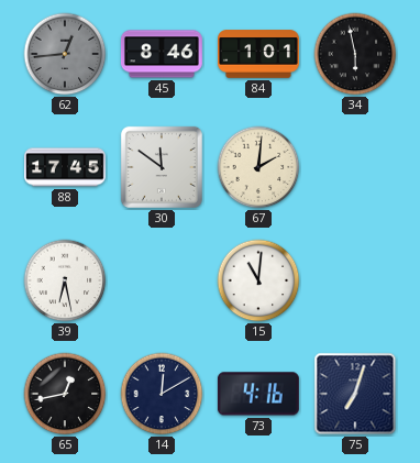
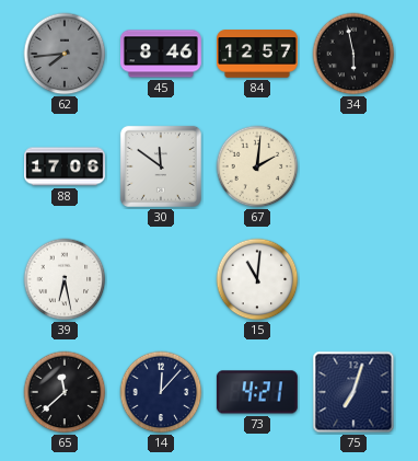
62: 12:44 -> 7:44 (65, 54)
84: 1:01 -> 12:57 (258, 54)
88: 17:45 -> 17:06 (66, 166)
65: 12:43 -> 11:38 (65, 392)
14: 12:10 -> 12:07 (161, 392)
73: 4:16 -> 4:21 (257, 392)
